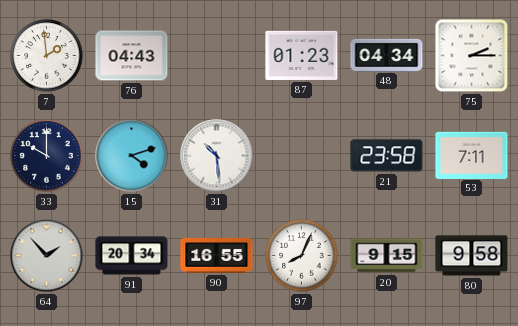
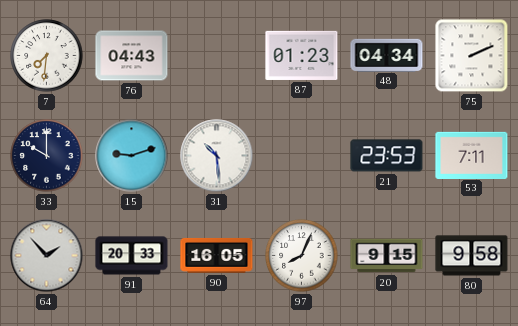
7: 1:59 -> 7:31 (47, 56)
75: 2:15 -> 2:11 (472, 56)
15: 4:12 -> 9:12 (132, 156)
21: 23:58 -> 23:53 (387, 156)
91: 20:34 -> 20:33 (132, 256)
90: 16:55 -> 16:05 (217, 256)
